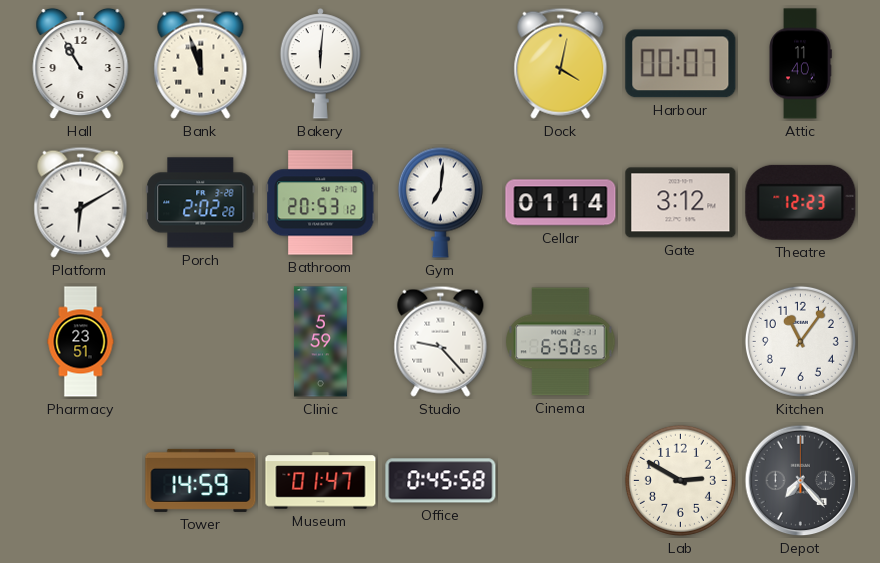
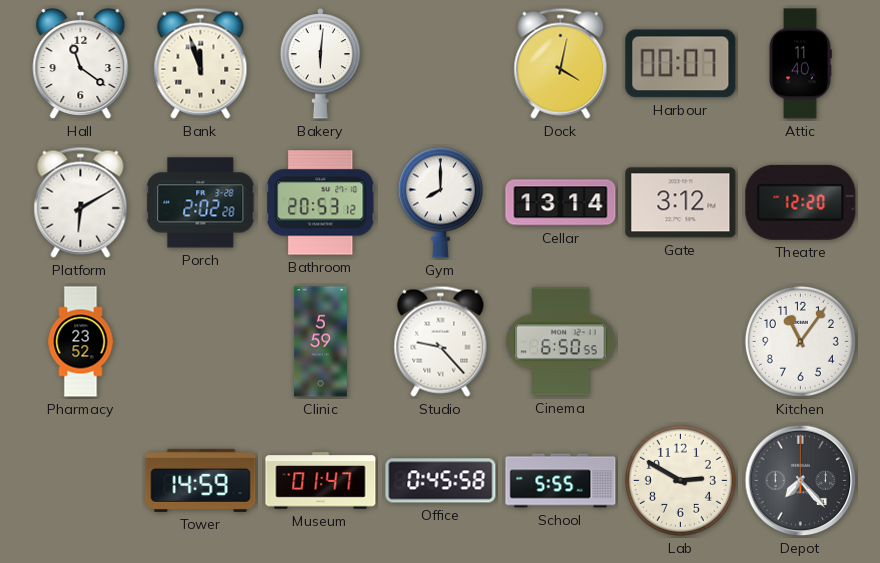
Hall: 10:55 -> 11:21 (81, 64)
Gym: 7:01 -> 8:00 (440, 202)
Cellar: 01:14 -> 13:14 (561, 203)
Theatre: 12:23 -> 12:20 (801, 202)
Pharmacy: 23:51 -> 23:52 (81, 342)
School: none -> 5:55 (561, 481)
